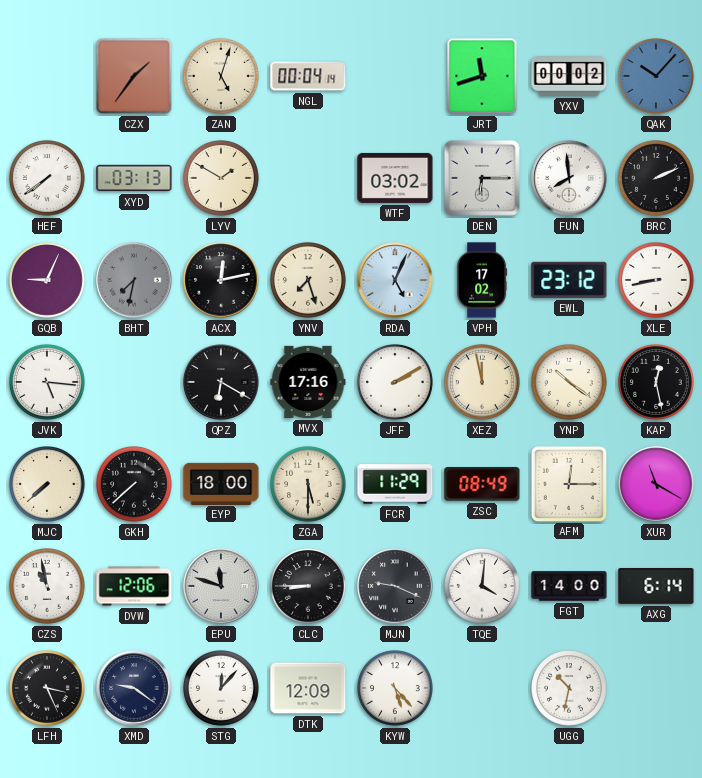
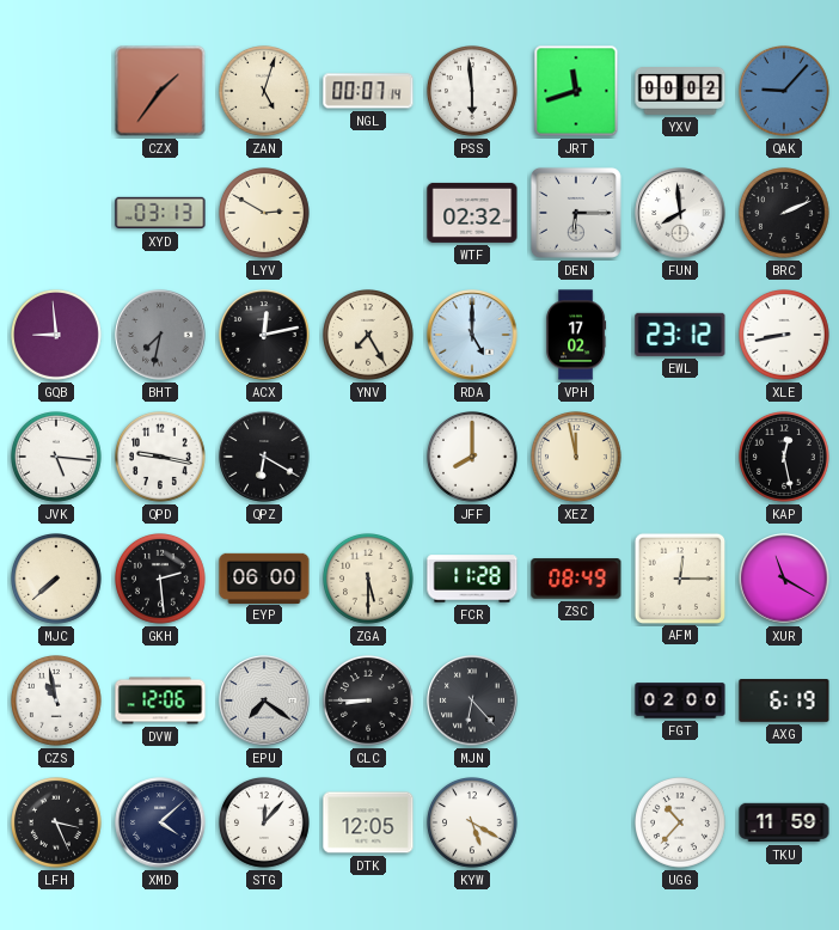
NGL: 00:04 -> 00:07 (368, 91)
PSS: none -> 5:59 (473, 92)
QAK: 10:07 -> 9:07 (785, 92)
HEF: 7:39 -> none (48, 179)
LYV: 1:50 -> 2:50 (265, 214)
WTF: 03:02 -> 02:32 (472, 213)
GQB: 9:04 -> 8:59 (57, 336)
YNV: 7:27 -> 7:25 (369, 336)
RDA: 5:04 -> 5:00 (472, 335)
QPD: none -> 9:17 (161, 458)
MVX: 17:16 -> none (308, 382)
JFF: 2:10 -> 8:00 (473, 458)
YNP: 10:21 -> none (570, 383)
GKH: 7:38 -> 2:29 (161, 580)
EYP: 18:00 -> 06:00 (264, 577)
FCR: 11:29 -> 11:28 (472, 579)
EPU: 11:48 -> 7:21 (264, 700)
MJN: 9:19 -> 6:23 (472, 700)
TQE: 4:01 -> none (483, 587)
FGT: 14:00 -> 02:00 (680, 700)
AXG: 6:14 -> 6:19 (784, 702)
XMD: 9:21 -> 4:08 (160, 822)
DTK: 12:09 -> 12:05 (368, 822)
KYW: 5:23 -> 5:20 (473, 824)
UGG: 10:32 -> 10:37 (681, 824)
TKU: none -> 11:59 (784, 822)
